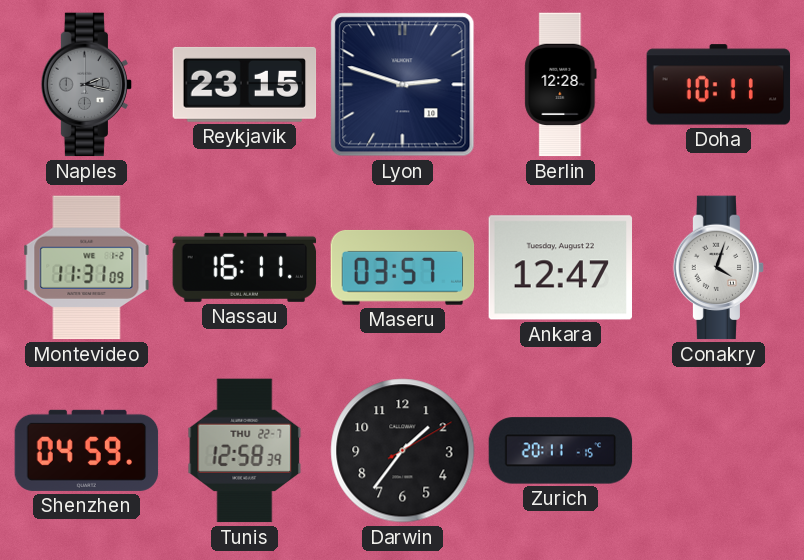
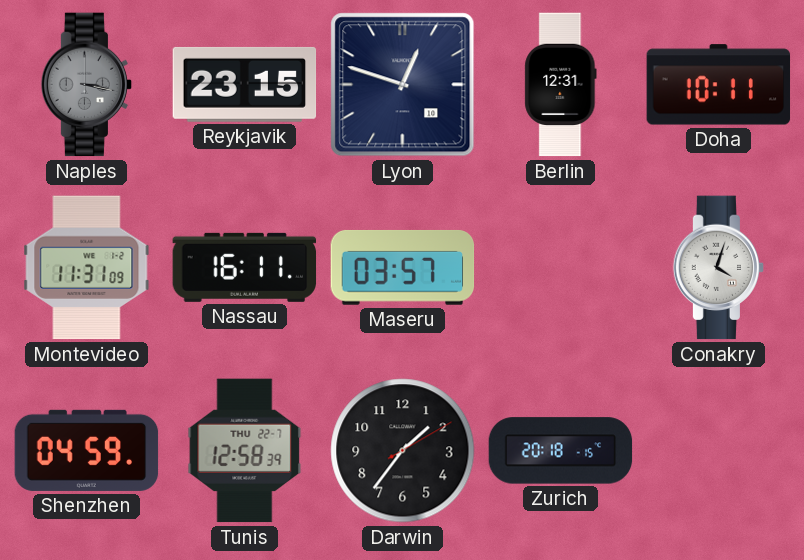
Naples: 2:17 -> 3:17 (87, 85)
Lyon: 2:48 -> 12:48 (403, 85)
Berlin: 12:28 -> 12:31 (561, 85)
Ankara: 12:47 -> none (561, 268)
Zurich: 20:11 -> 20:18 (561, 451)
